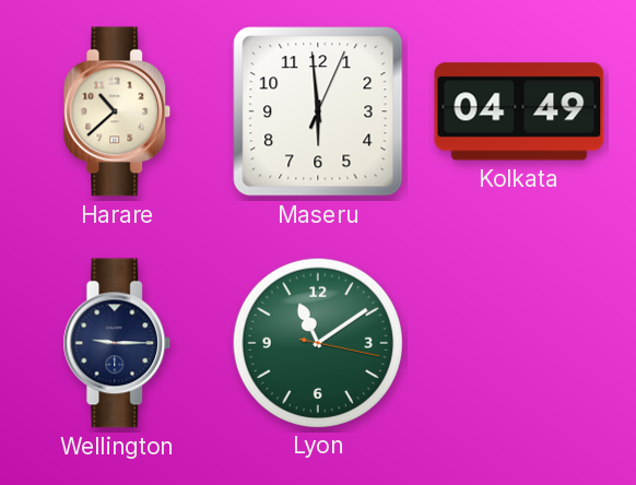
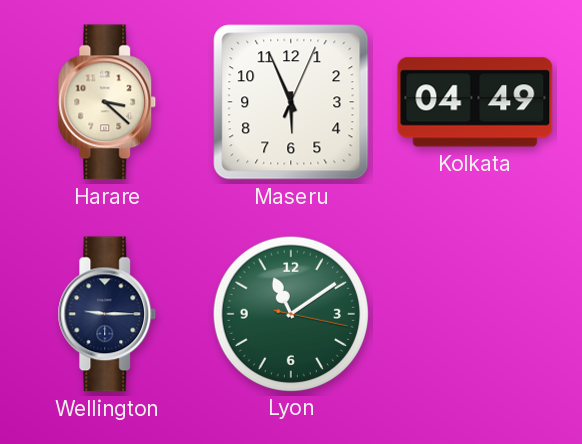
Harare: 10:38 -> 3:22 (107, 102)
Maseru: 5:59 -> 5:56 (291, 102)
